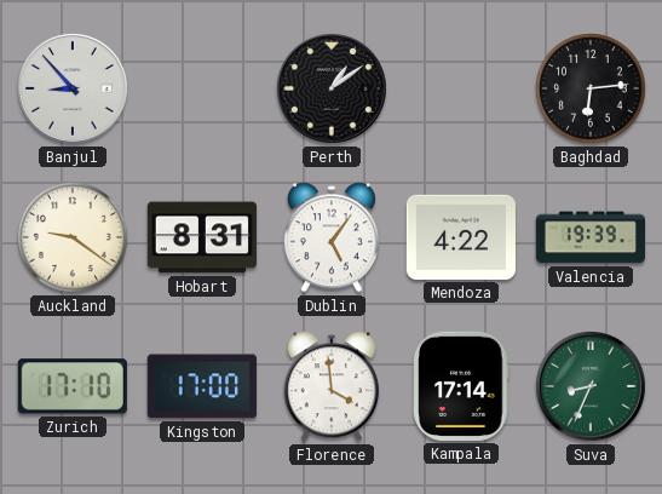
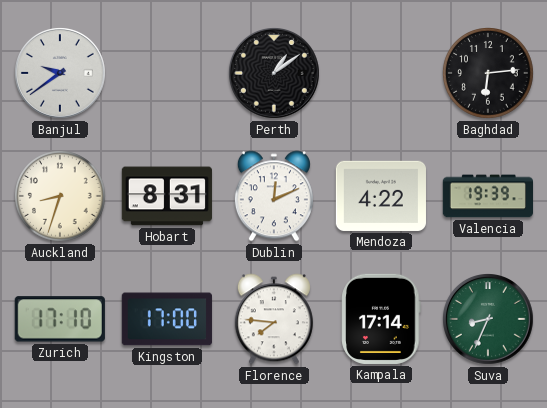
Banjul: 8:53 -> 9:39 (61, 74)
Auckland: 9:21 -> 8:33 (61, 197)
Dublin: 5:06 -> 12:11 (274, 196)
Florence: 3:59 -> 7:46 (274, 319)
